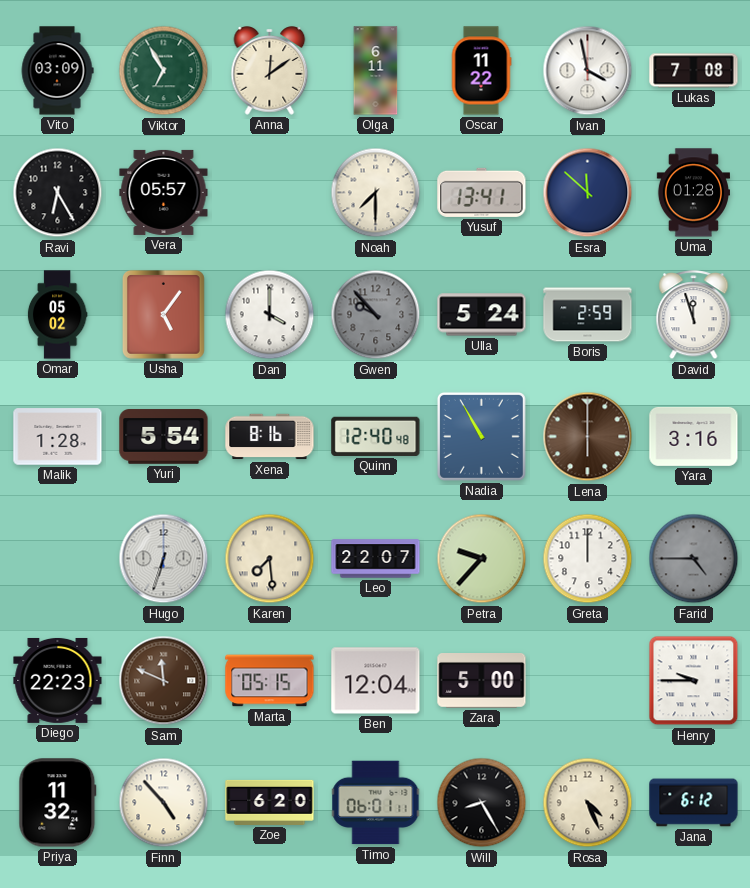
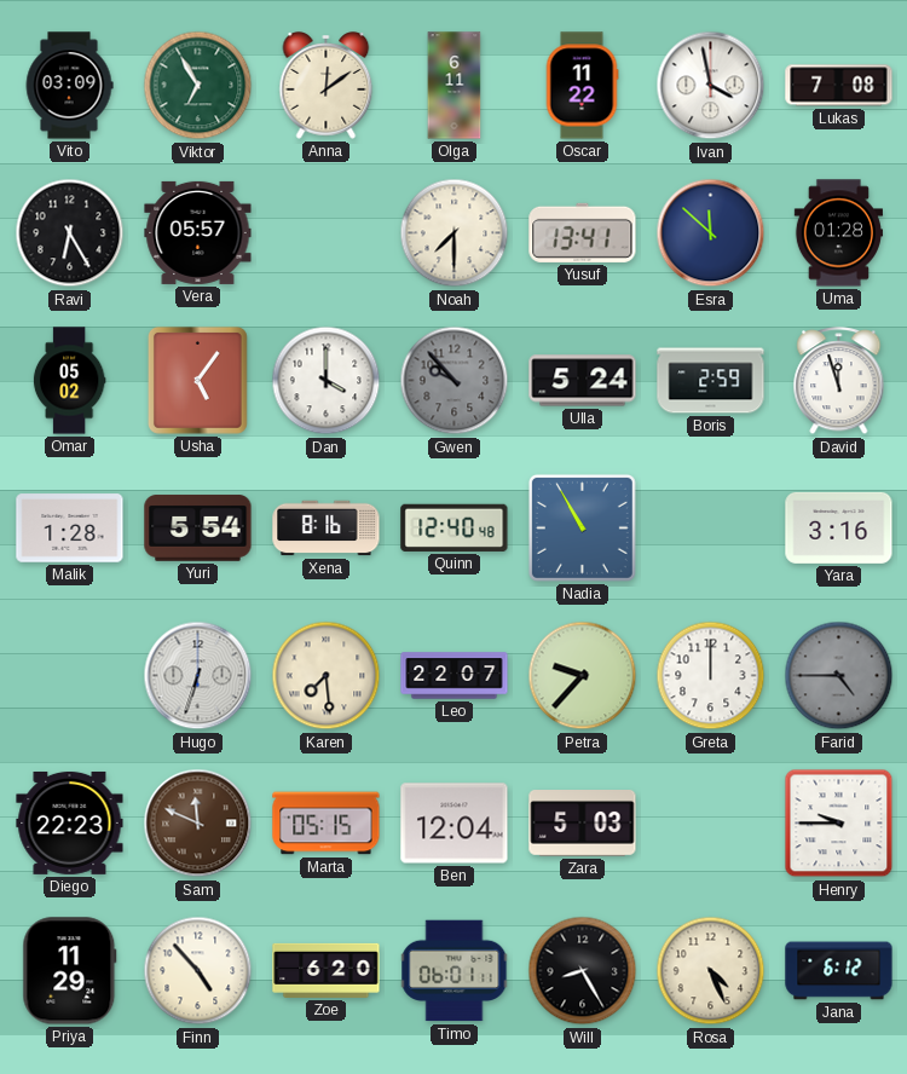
Lena: 6:00 -> none (588, 437)
Zara: 5:00 -> 5:03 (583, 824)
Priya: 11:32 -> 11:29 (70, 971)
